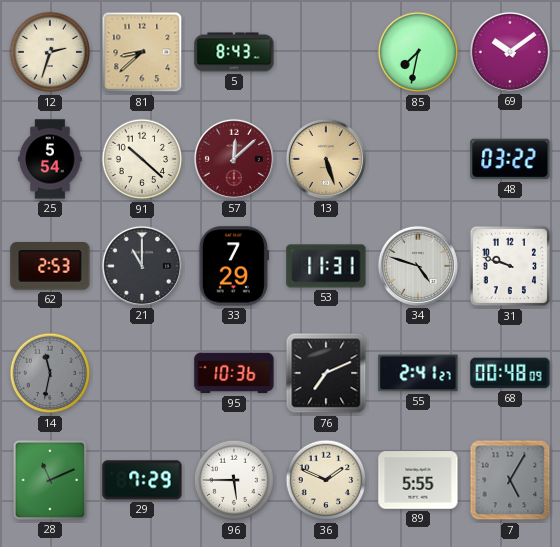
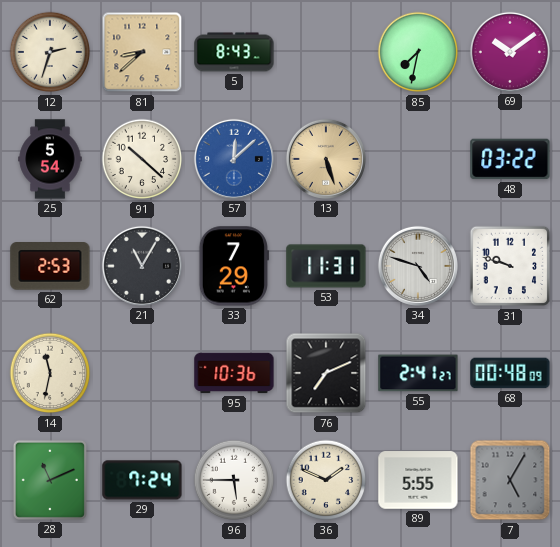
57 dial: burgundy -> blue (234, 159)
21: 11:00 -> 11:05 (142, 266)
14 dial: grey -> cream (50, 373)
29: 7:29 -> 7:24 (142, 480)
